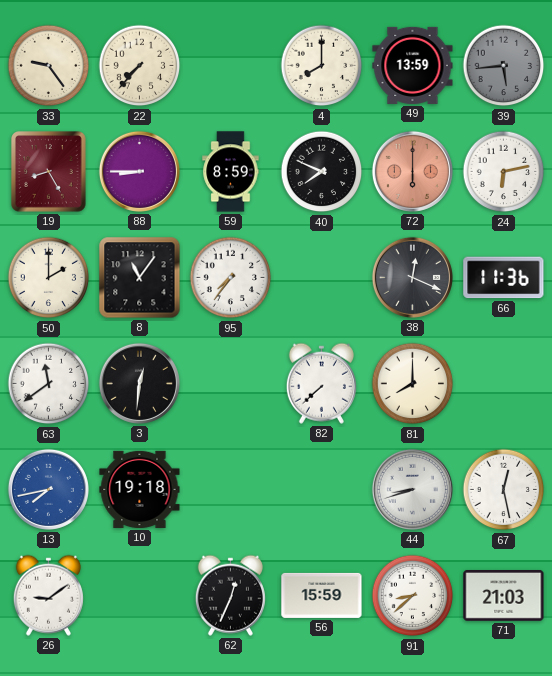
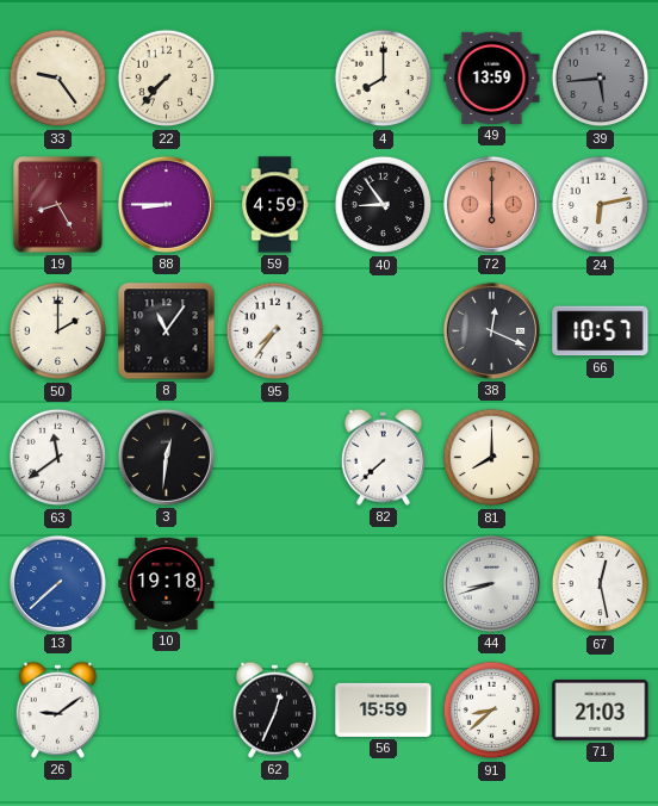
59: 8:59 -> 4:59 (275, 205)
40: 7:49 -> 8:54 (384, 205)
66: 11:36 -> 10:57 (601, 331)
13: 7:43 -> 7:38 (57, 583)
